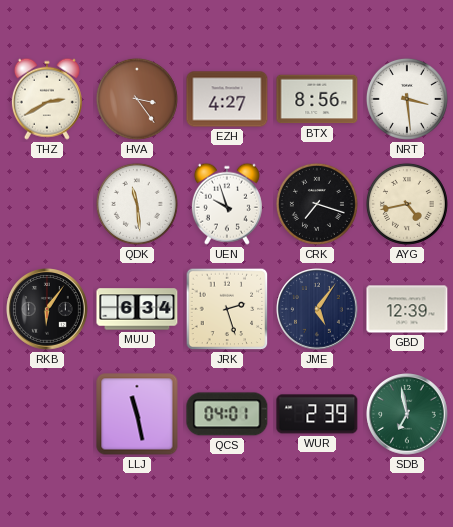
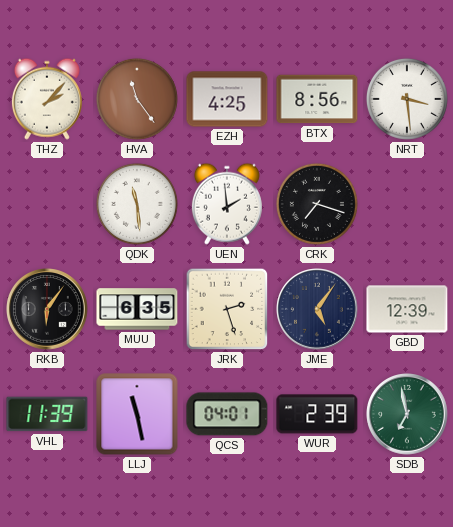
THZ: 2:40 -> 2:07 (47, 99)
HVA: 3:24 -> 11:24 (137, 99)
EZH: 4:27 -> 4:25 (227, 99)
UEN: 9:57 -> 1:59 (227, 204)
AYG: 4:43 -> none (407, 204)
MUU: 6:34 -> 6:35 (137, 309)
VHL: none -> 11:39 (47, 414)
